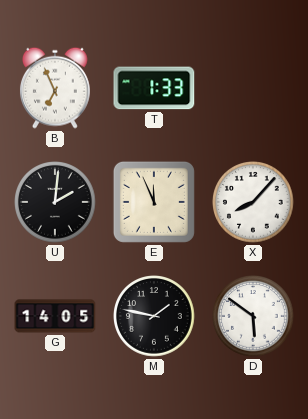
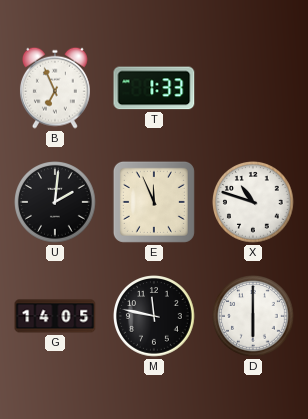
X: 8:07 -> 10:48 (254, 203)
M: 1:47 -> 11:47 (155, 317)
D: 5:51 -> 6:00 (254, 317)
